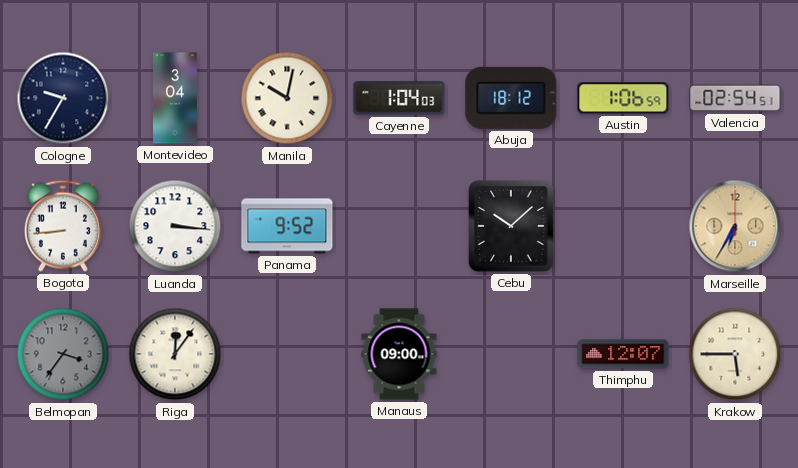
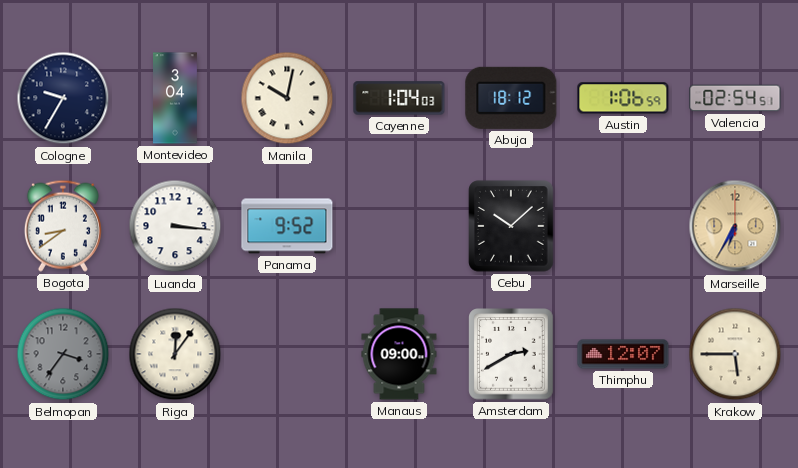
Bogota: 8:44 -> 8:39 (63, 226)
Amsterdam: none -> 2:40 (511, 354)
